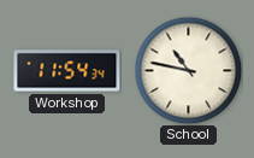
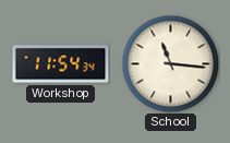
School: 10:47 -> 11:16 (170, 63)
